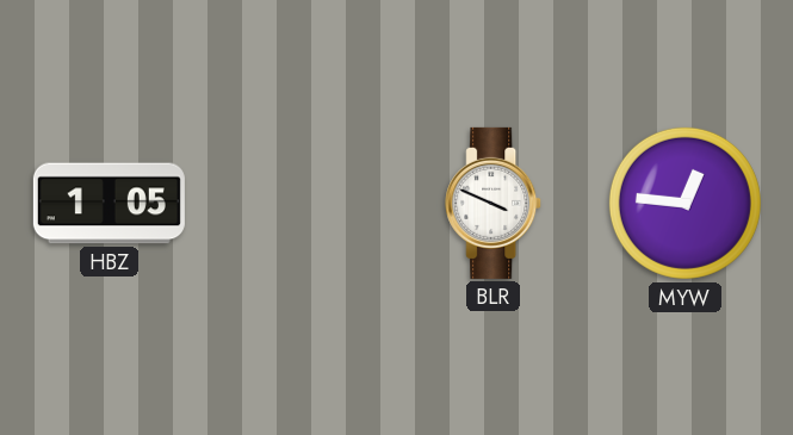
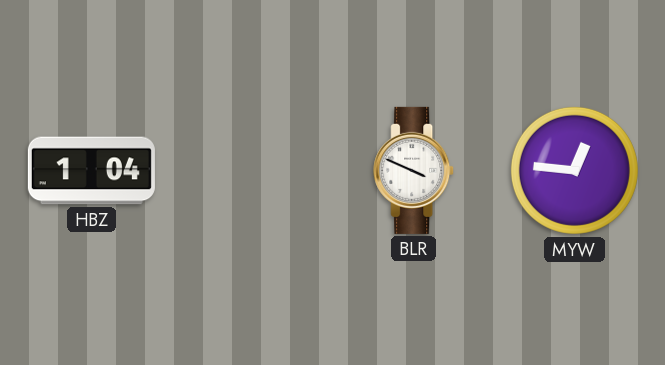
HBZ: 1:05 -> 1:04 (91, 171)
